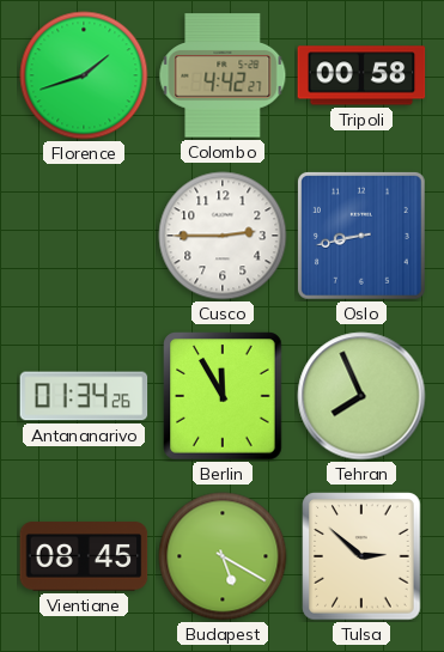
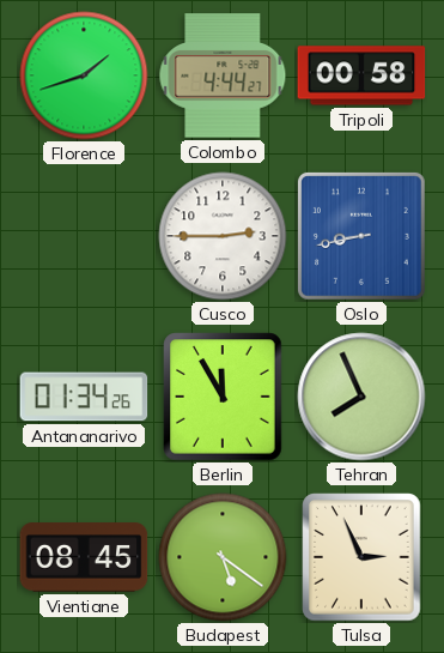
Colombo: 4:42 -> 4:44 (223, 75)
Budapest: 5:20 -> 5:21 (223, 557)
Tulsa: 2:52 -> 2:56 (361, 557)
